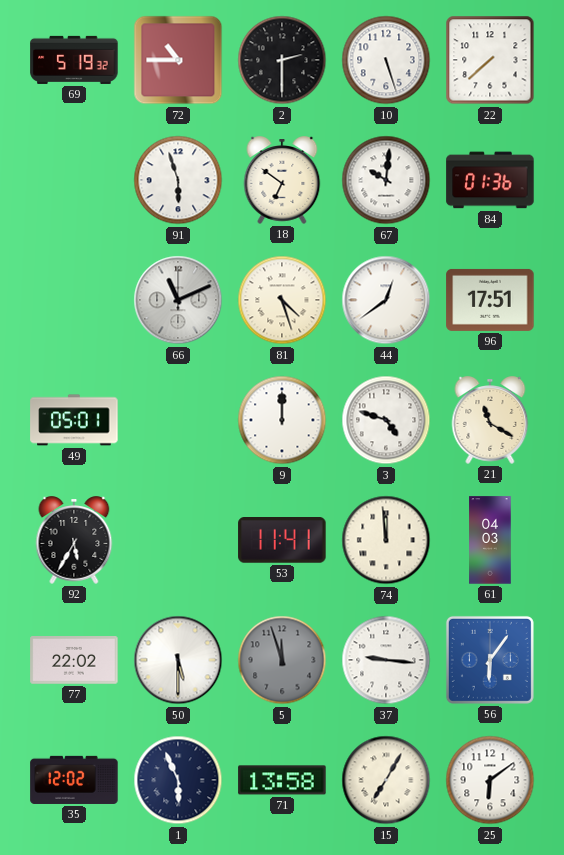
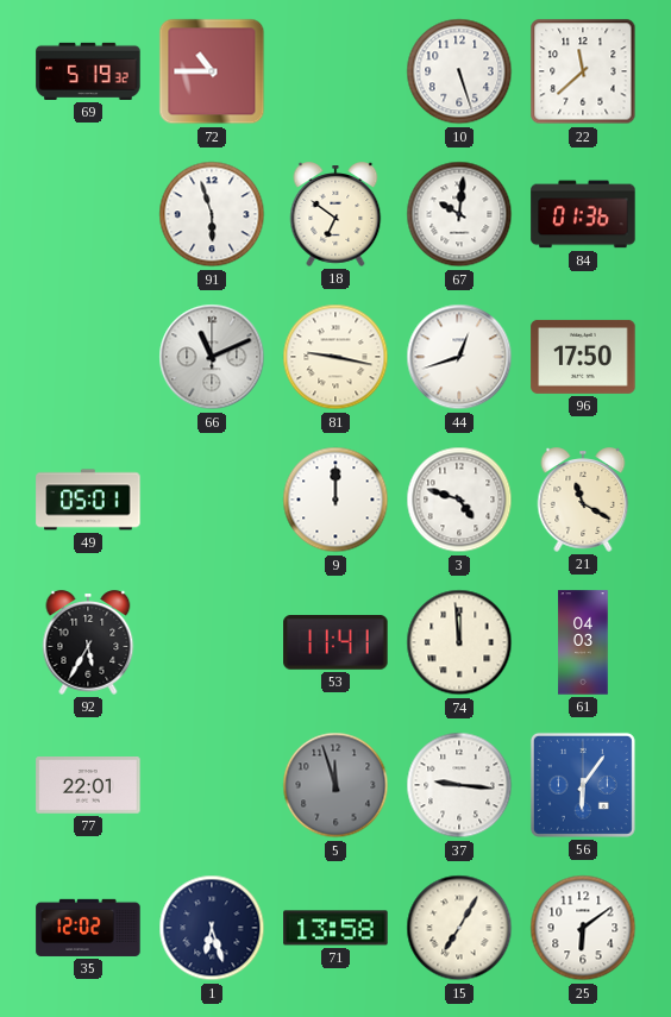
2: 2:30 -> none (282, 60)
22: 7:38 -> 11:38 (583, 71)
81: 4:27 -> 9:17 (335, 357)
44: 12:39 -> 12:42 (459, 357)
96: 17:51 -> 17:50 (583, 357)
77: 22:02 -> 22:01 (88, 786)
50: 5:30 -> none (178, 660)
1: 5:56 -> 6:27 (212, 928)
